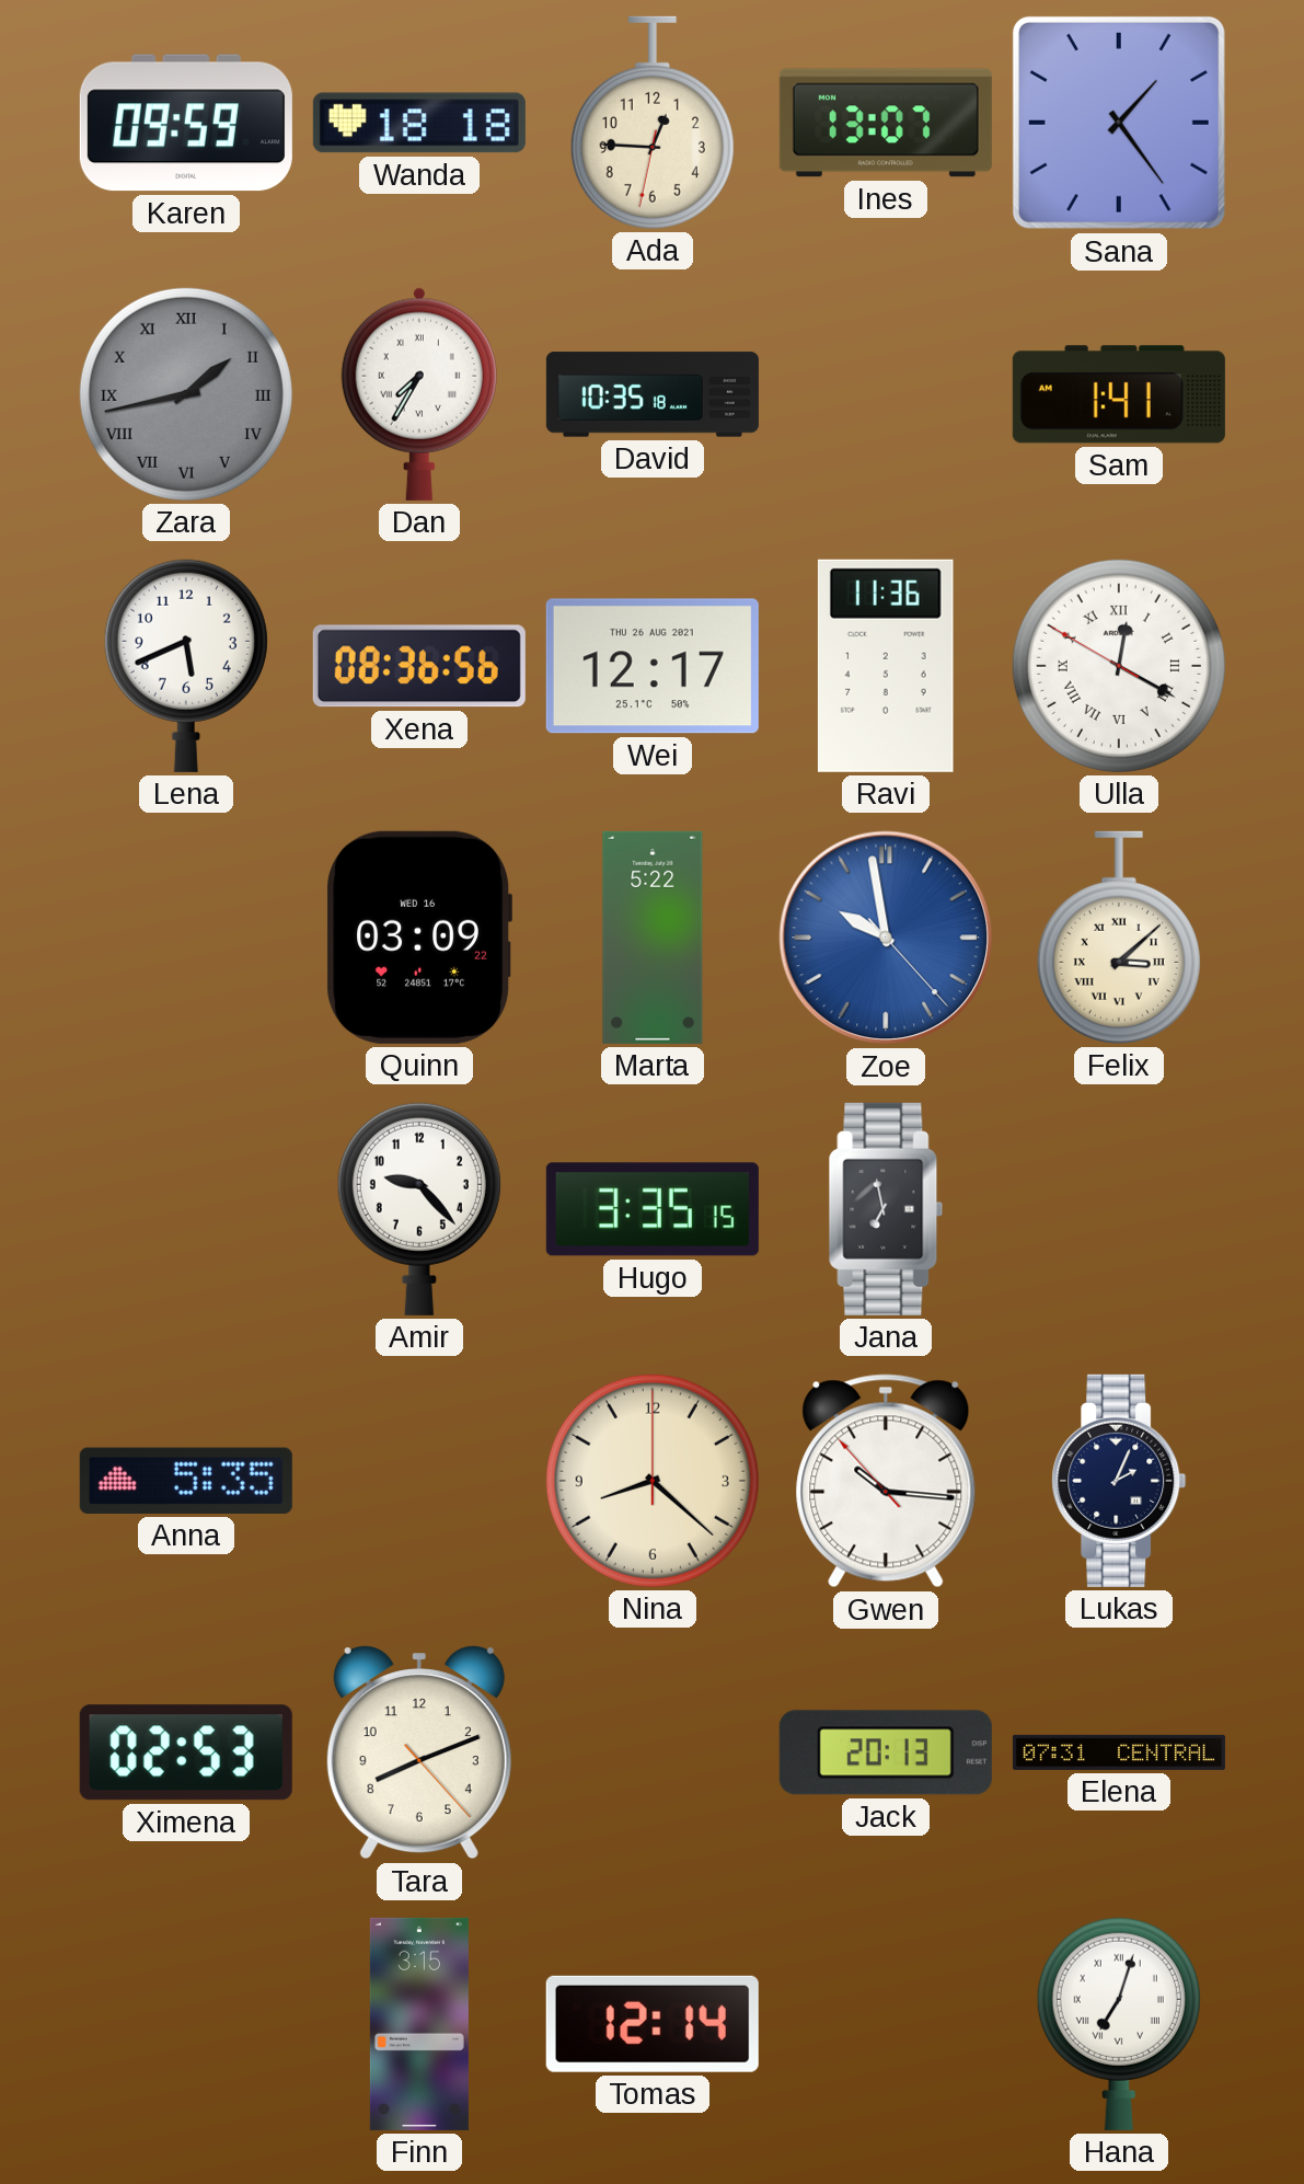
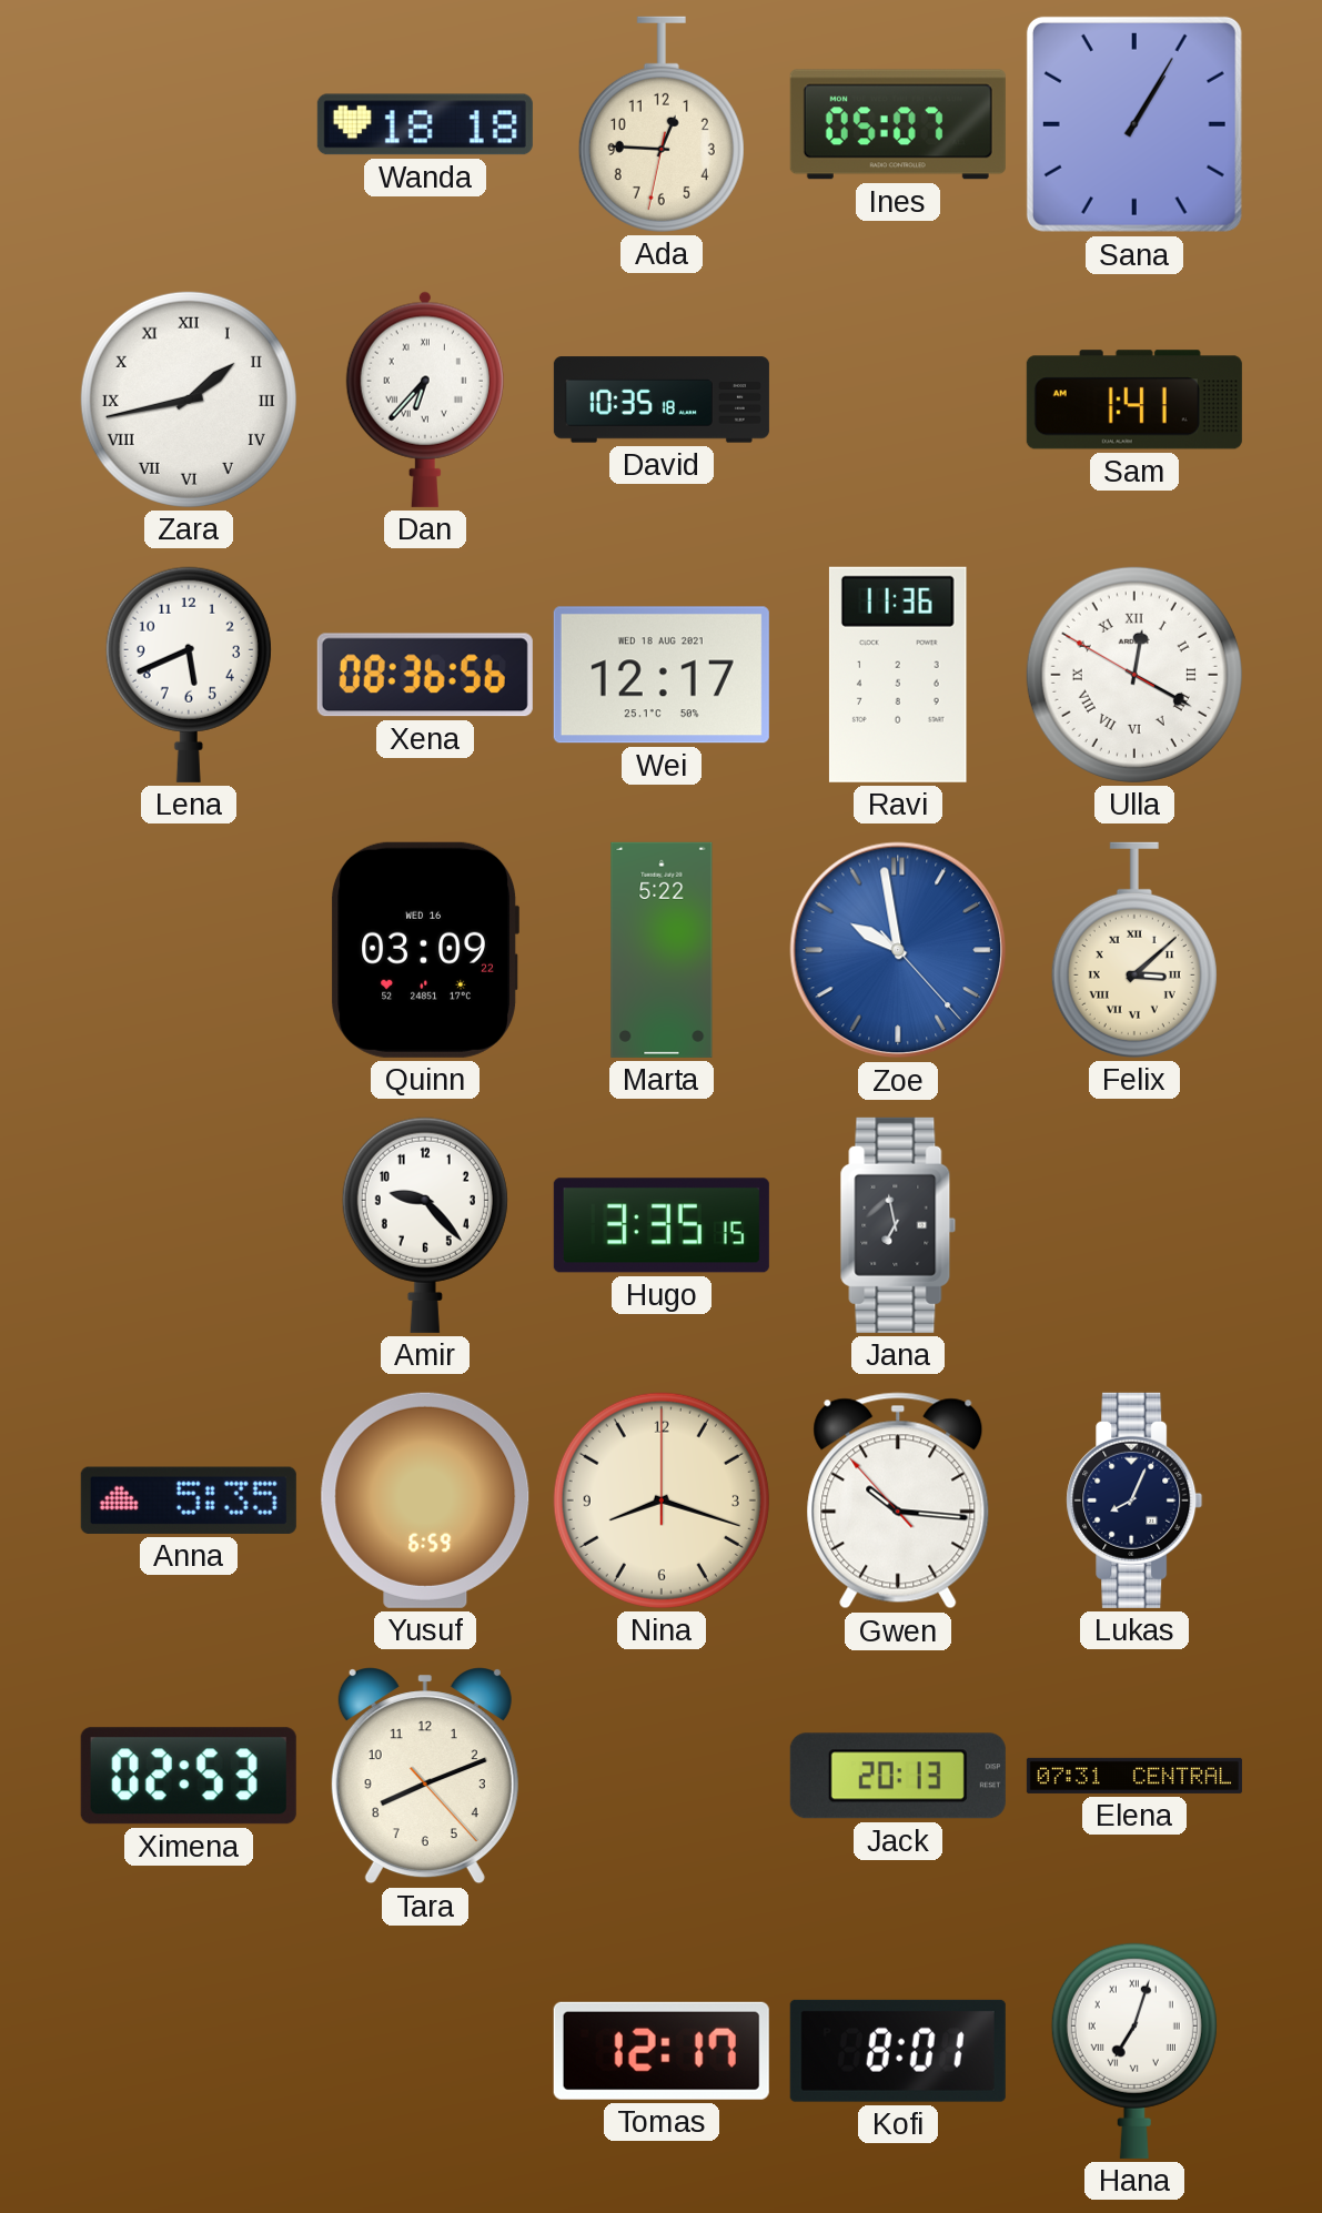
Karen: 09:59 -> none (186, 123)
Ines: 13:07 -> 05:07 (898, 124)
Sana: 1:24 -> 1:05 (1134, 124)
Zara dial: grey -> white (189, 400)
Dan: 7:35 -> 6:37 (425, 400)
Wei date: THU 26 AUG 2021 -> WED 18 AUG 2021 (662, 675)
Yusuf: none -> 6:59 (425, 1500)
Nina: 8:22 -> 8:18 (662, 1500)
Lukas: 2:04 -> 8:04 (1134, 1500)
Finn: 3:15 -> none (419, 2024)
Tomas: 12:14 -> 12:17 (662, 2051)
Kofi: none -> 8:01 (898, 2051)
